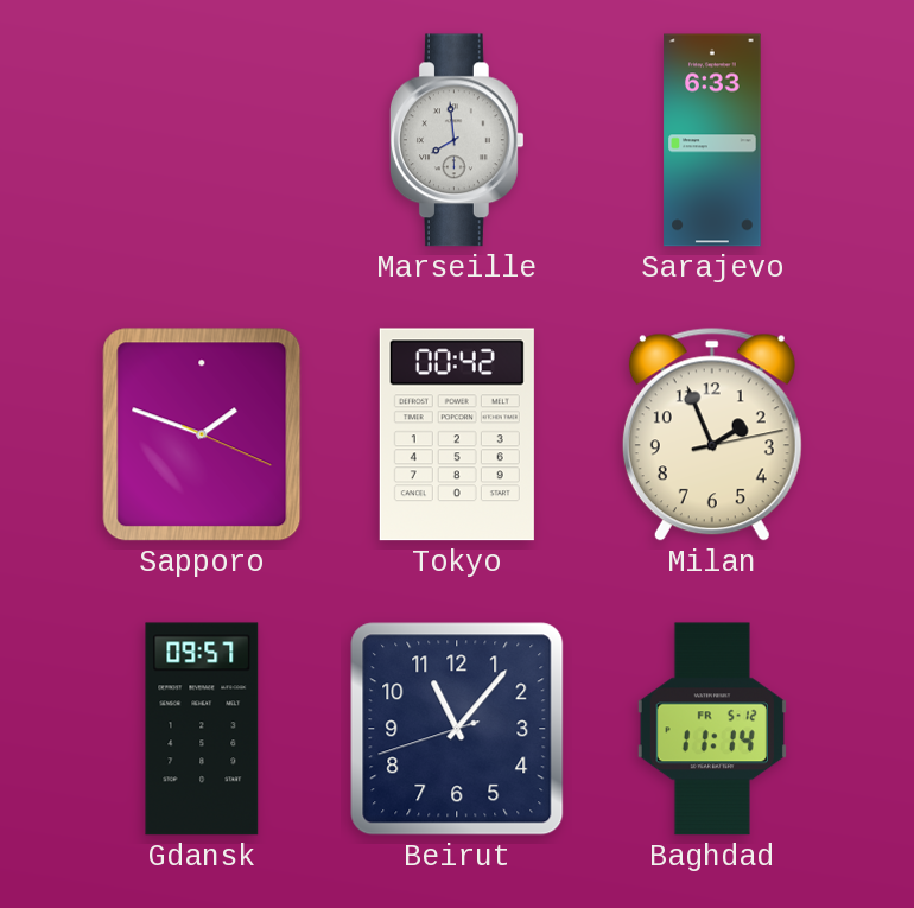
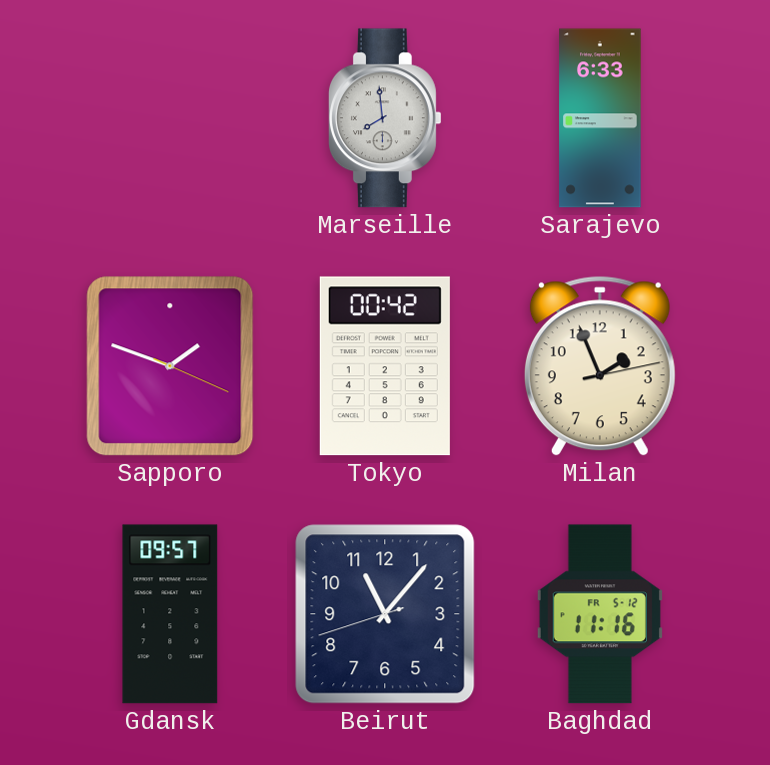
Baghdad: 11:14 -> 11:16 (600, 614)
